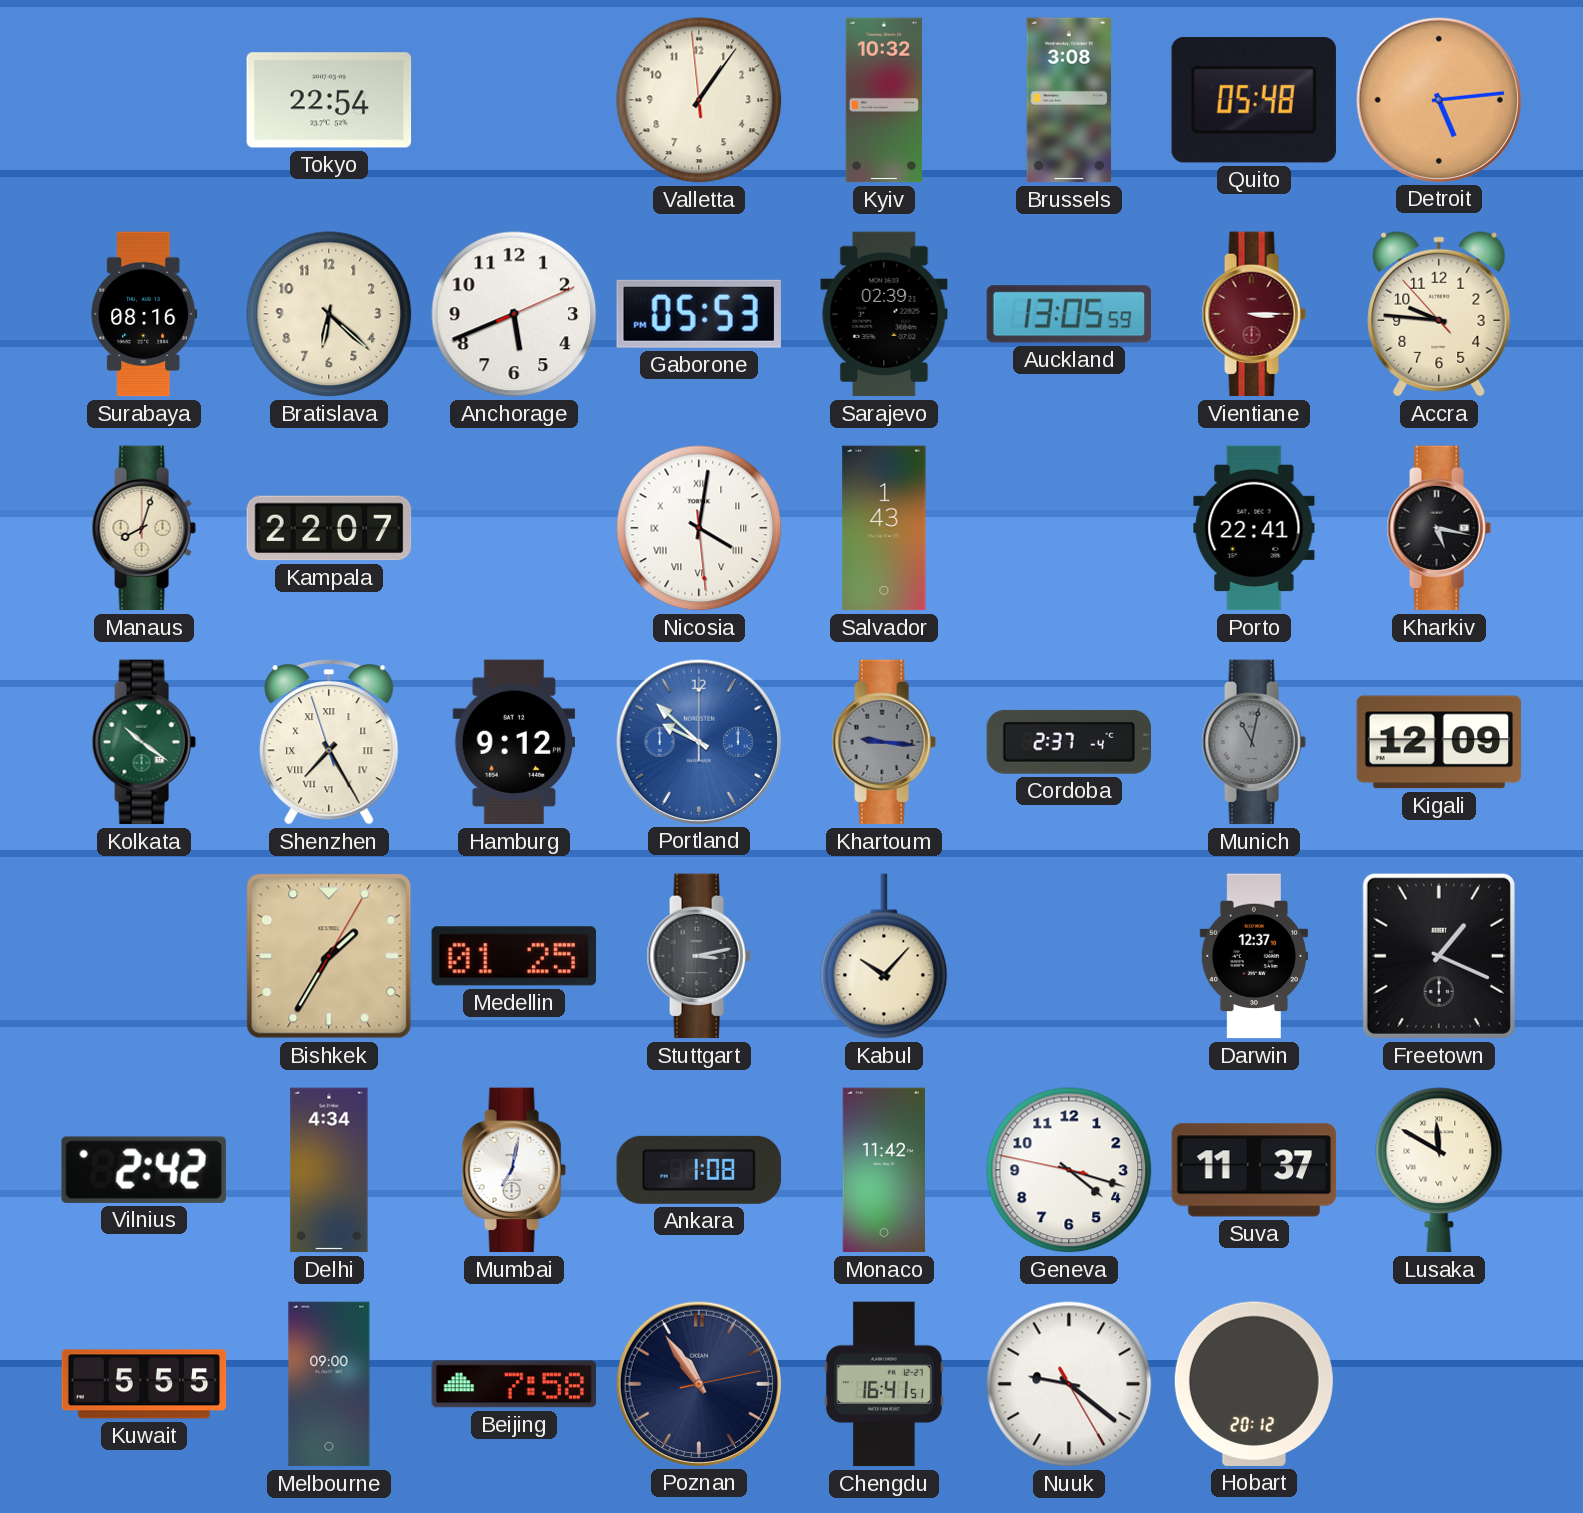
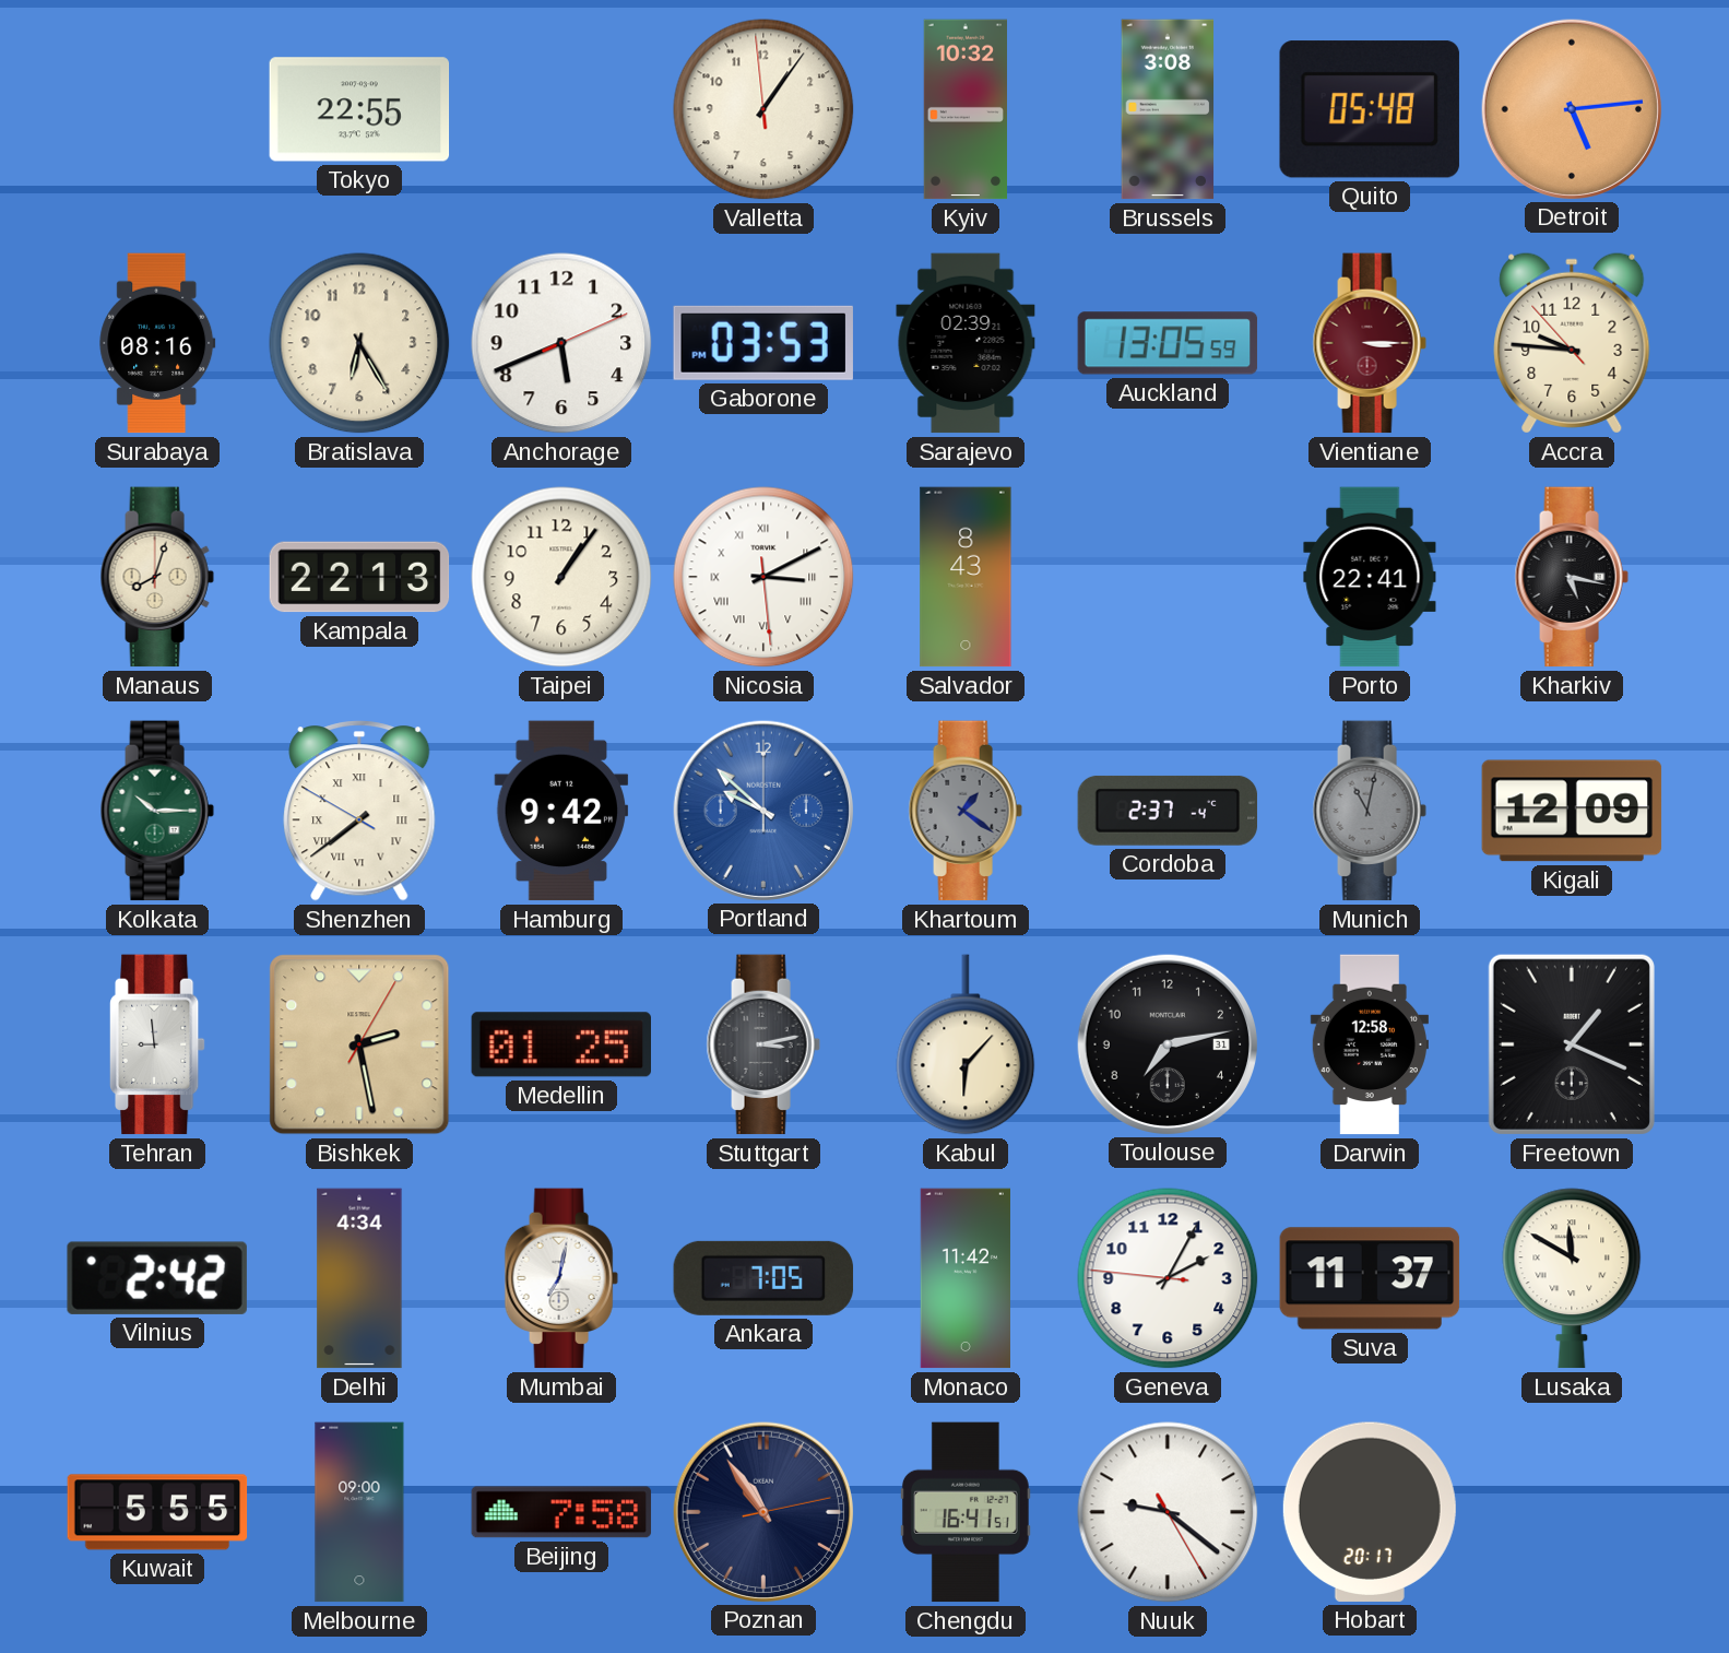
Tokyo: 22:54 -> 22:55 (359, 109)
Bratislava: 6:22 -> 6:25 (359, 343)
Gaborone: 05:53 -> 03:53 (763, 343)
Kampala: 22:07 -> 22:13 (359, 577)
Taipei: none -> 1:06 (561, 577)
Nicosia: 4:01 -> 3:10 (763, 577)
Salvador: 1:43 -> 8:43 (966, 577)
Kolkata: 10:21 -> 10:15 (157, 811)
Shenzhen: 7:24 -> 7:38 (359, 811)
Hamburg: 9:12 -> 9:42 (561, 811)
Khartoum: 9:16 -> 1:21 (966, 811)
Tehran: none -> 8:59 (158, 1044)
Bishkek: 1:35 -> 2:28 (359, 1044)
Kabul: 10:07 -> 6:07 (966, 1044)
Toulouse: none -> 7:13 (1167, 1043)
Darwin: 12:37 -> 12:58 (1370, 1044)
Ankara: 1:08 -> 7:05 (763, 1278)
Geneva: 4:17 -> 2:04 (1168, 1278)
Hobart: 20:12 -> 20:17 (1370, 1512)
